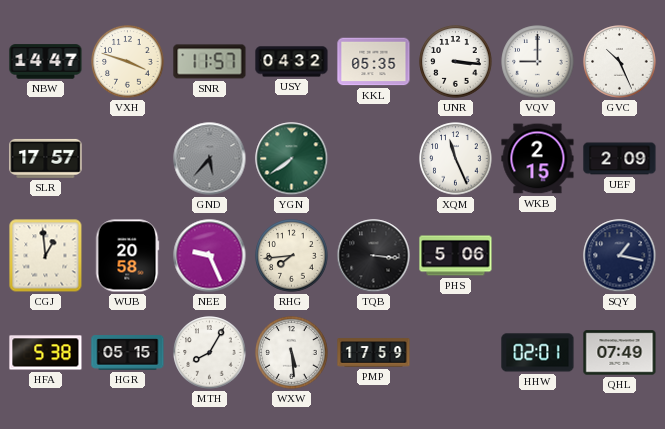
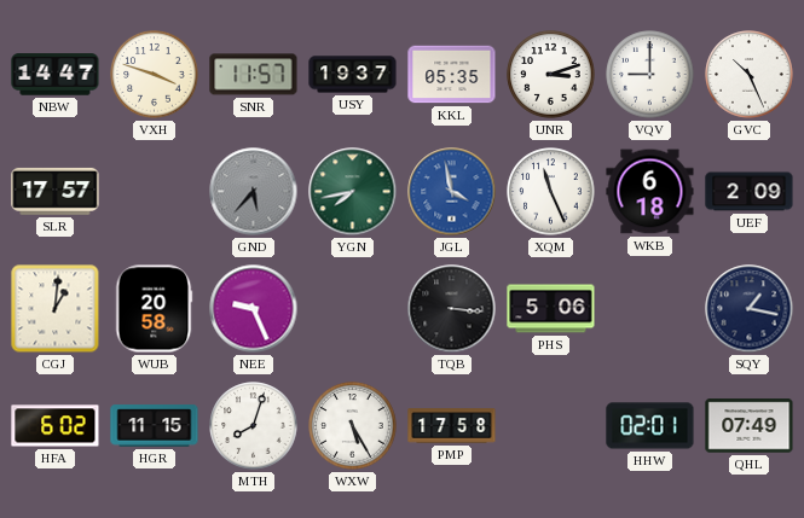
USY: 04:32 -> 19:37 (353, 75)
UNR: 3:16 -> 3:12 (551, 75)
YGN: 7:39 -> 7:43 (353, 192)
JGL: none -> 3:58 (452, 192)
WKB: 2:15 -> 6:18 (650, 192)
CGJ: 12:59 -> 1:01 (56, 309)
RHG: 7:44 -> none (292, 256)
HFA: 5:38 -> 6:02 (56, 426)
HGR: 05:15 -> 11:15 (155, 426)
MTH: 8:05 -> 8:03 (254, 426)
WXW: 5:29 -> 5:25 (353, 426)
PMP: 17:59 -> 17:58 (452, 426)
